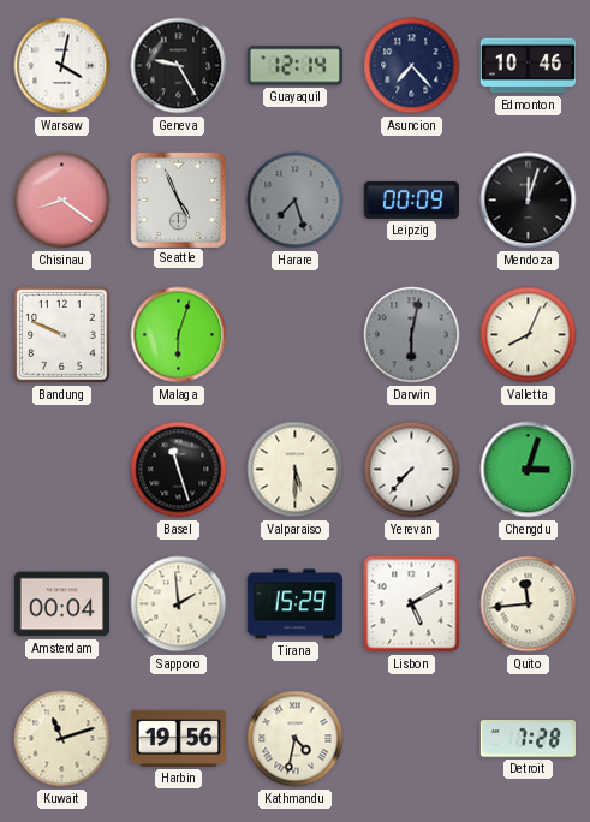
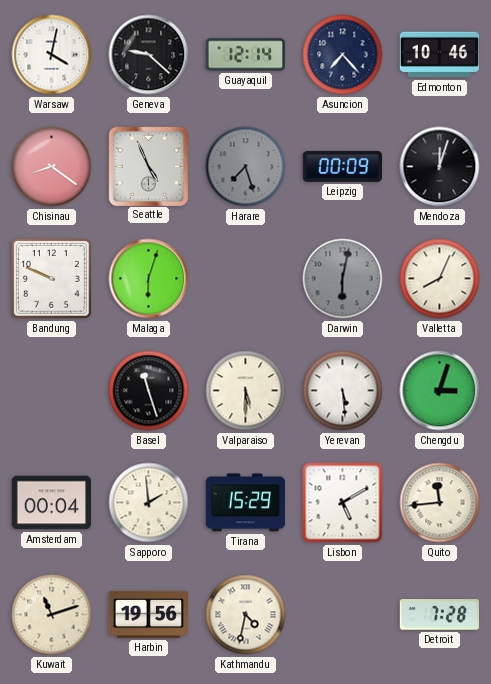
Geneva: 9:25 -> 9:22 (149, 55)
Yerevan: 7:37 -> 5:29 (343, 391)
